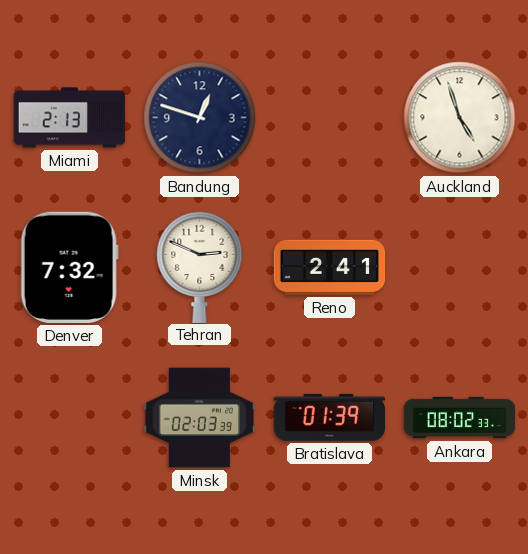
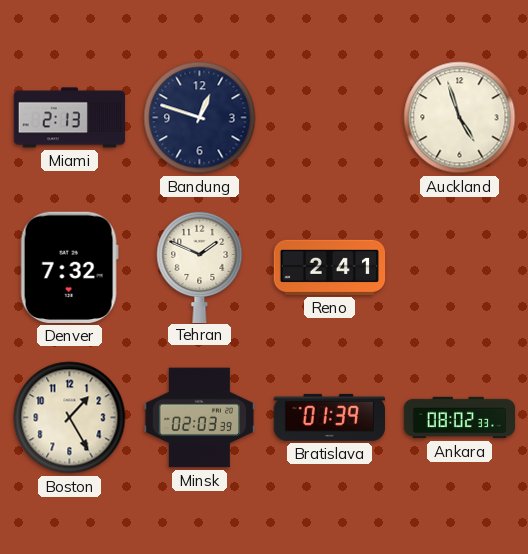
Tehran: 2:49 -> 1:49 (200, 266)
Boston: none -> 1:25 (70, 418)
